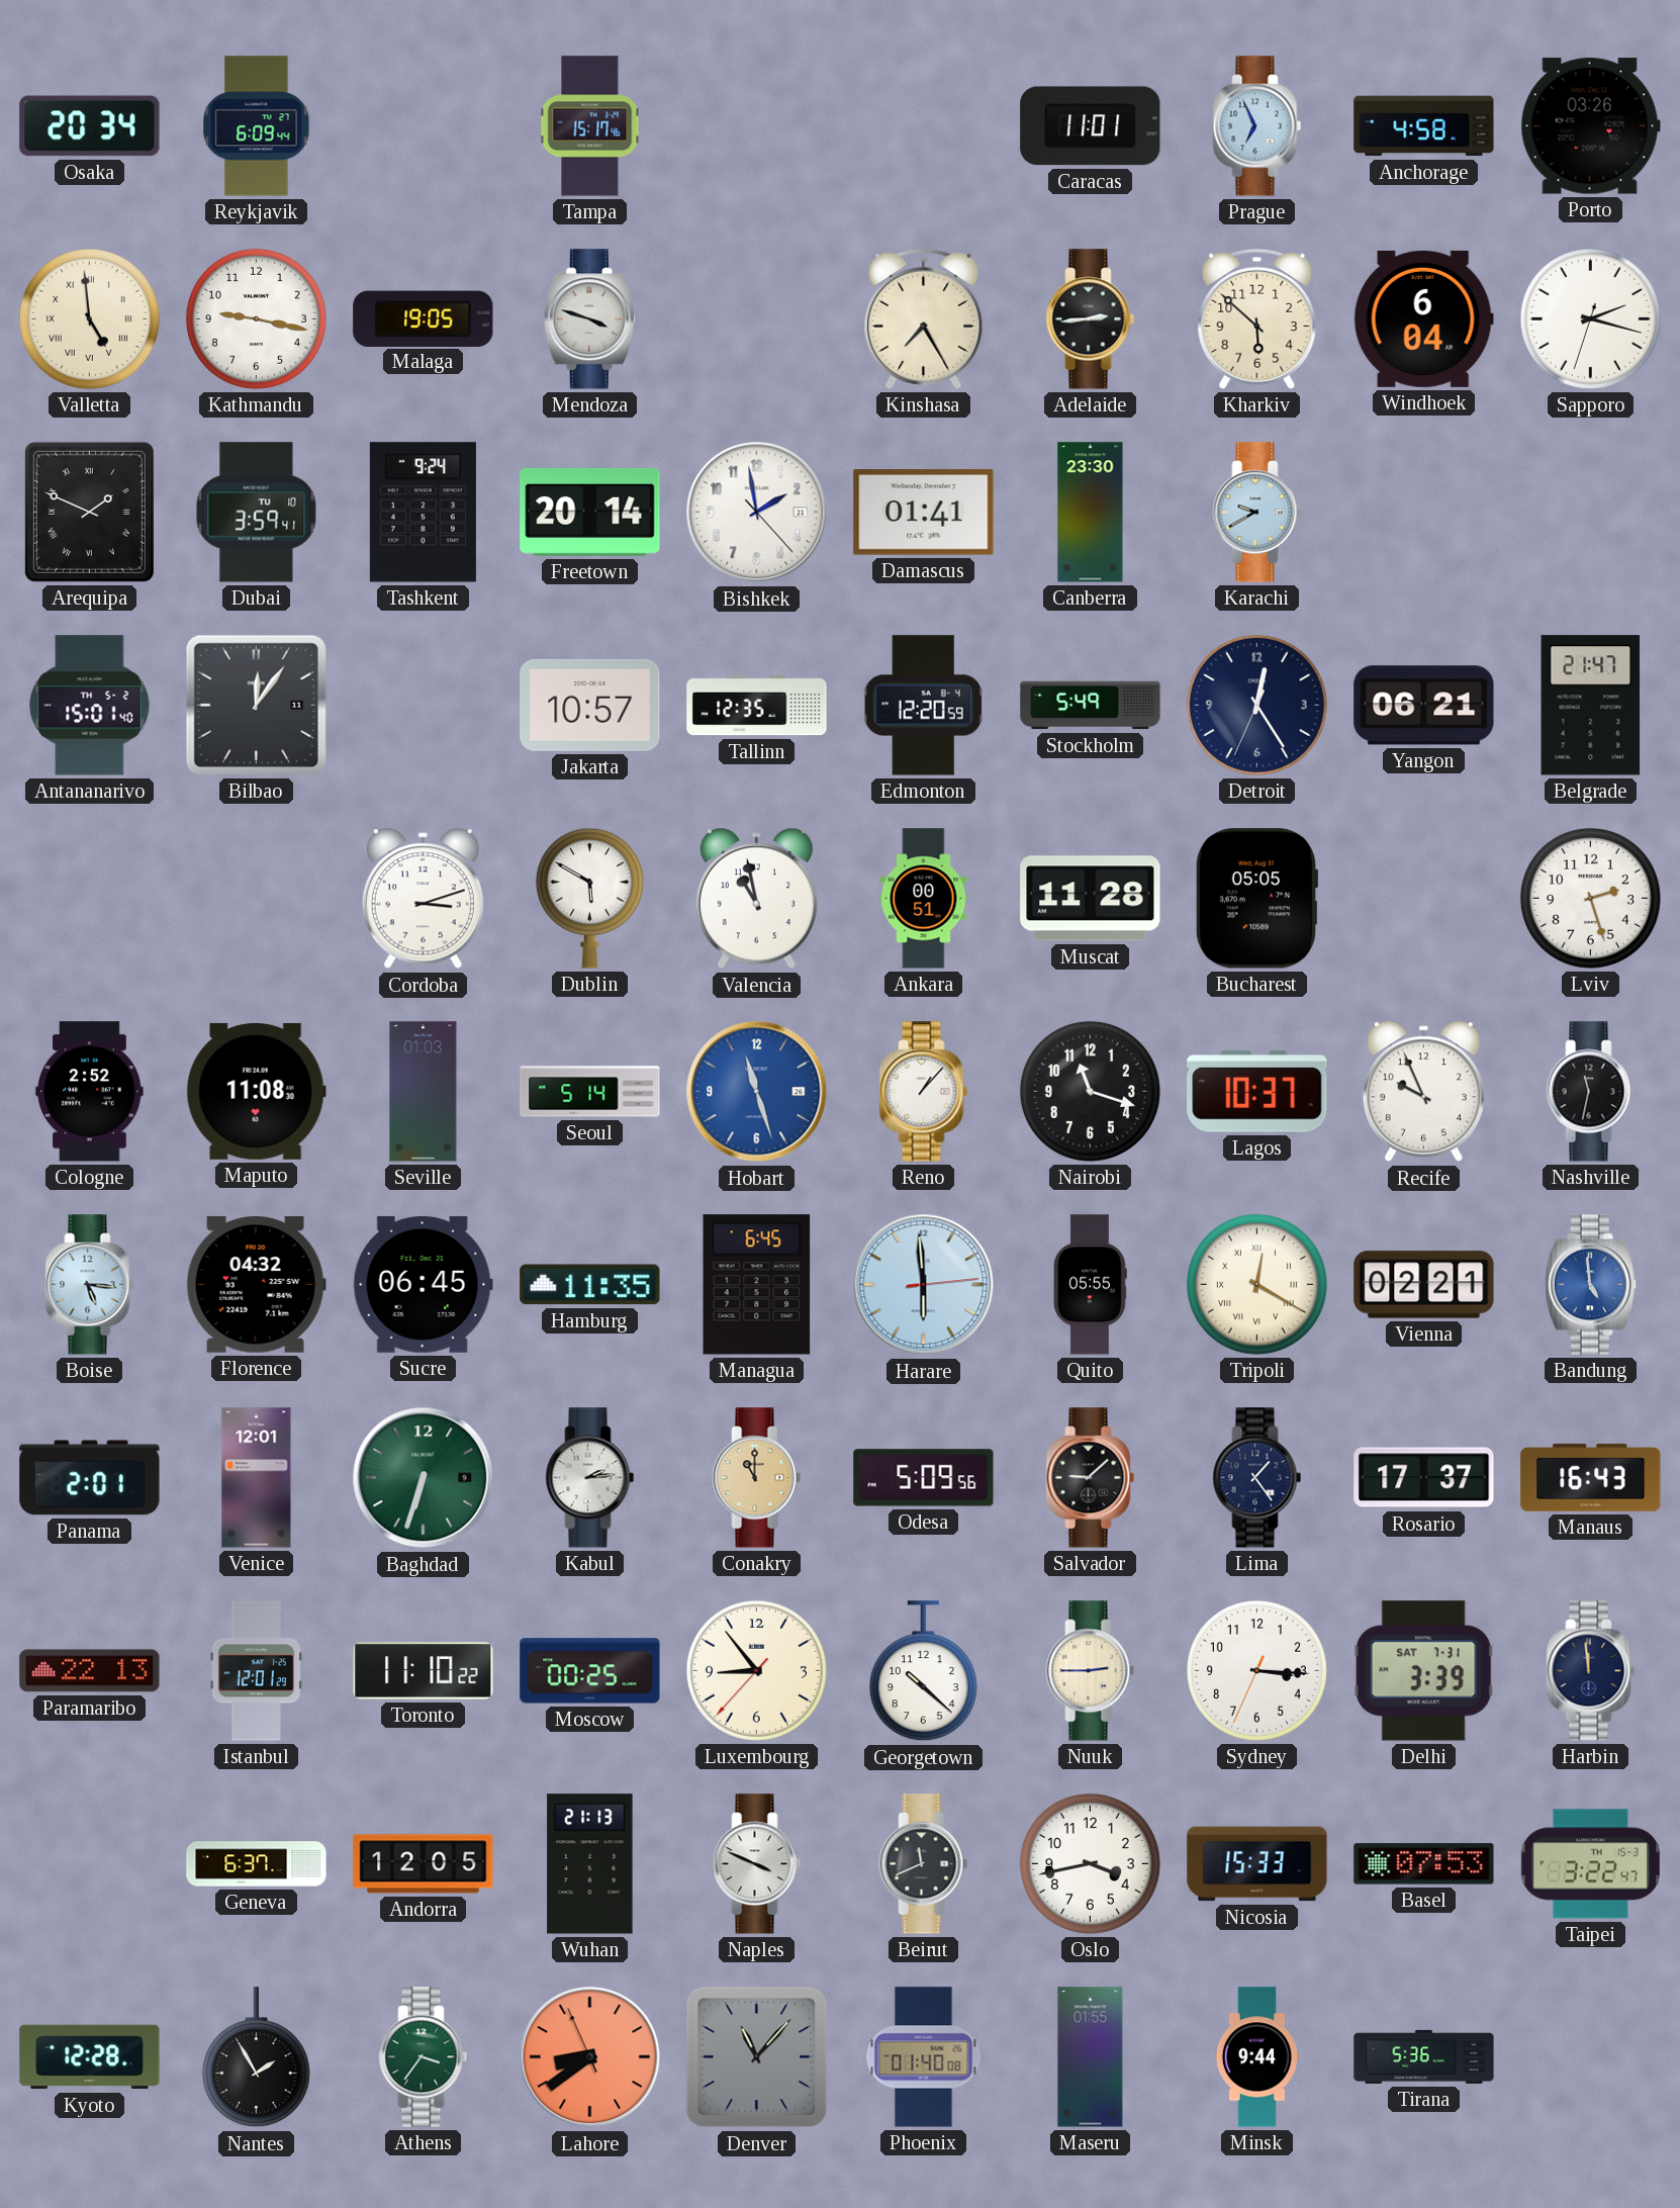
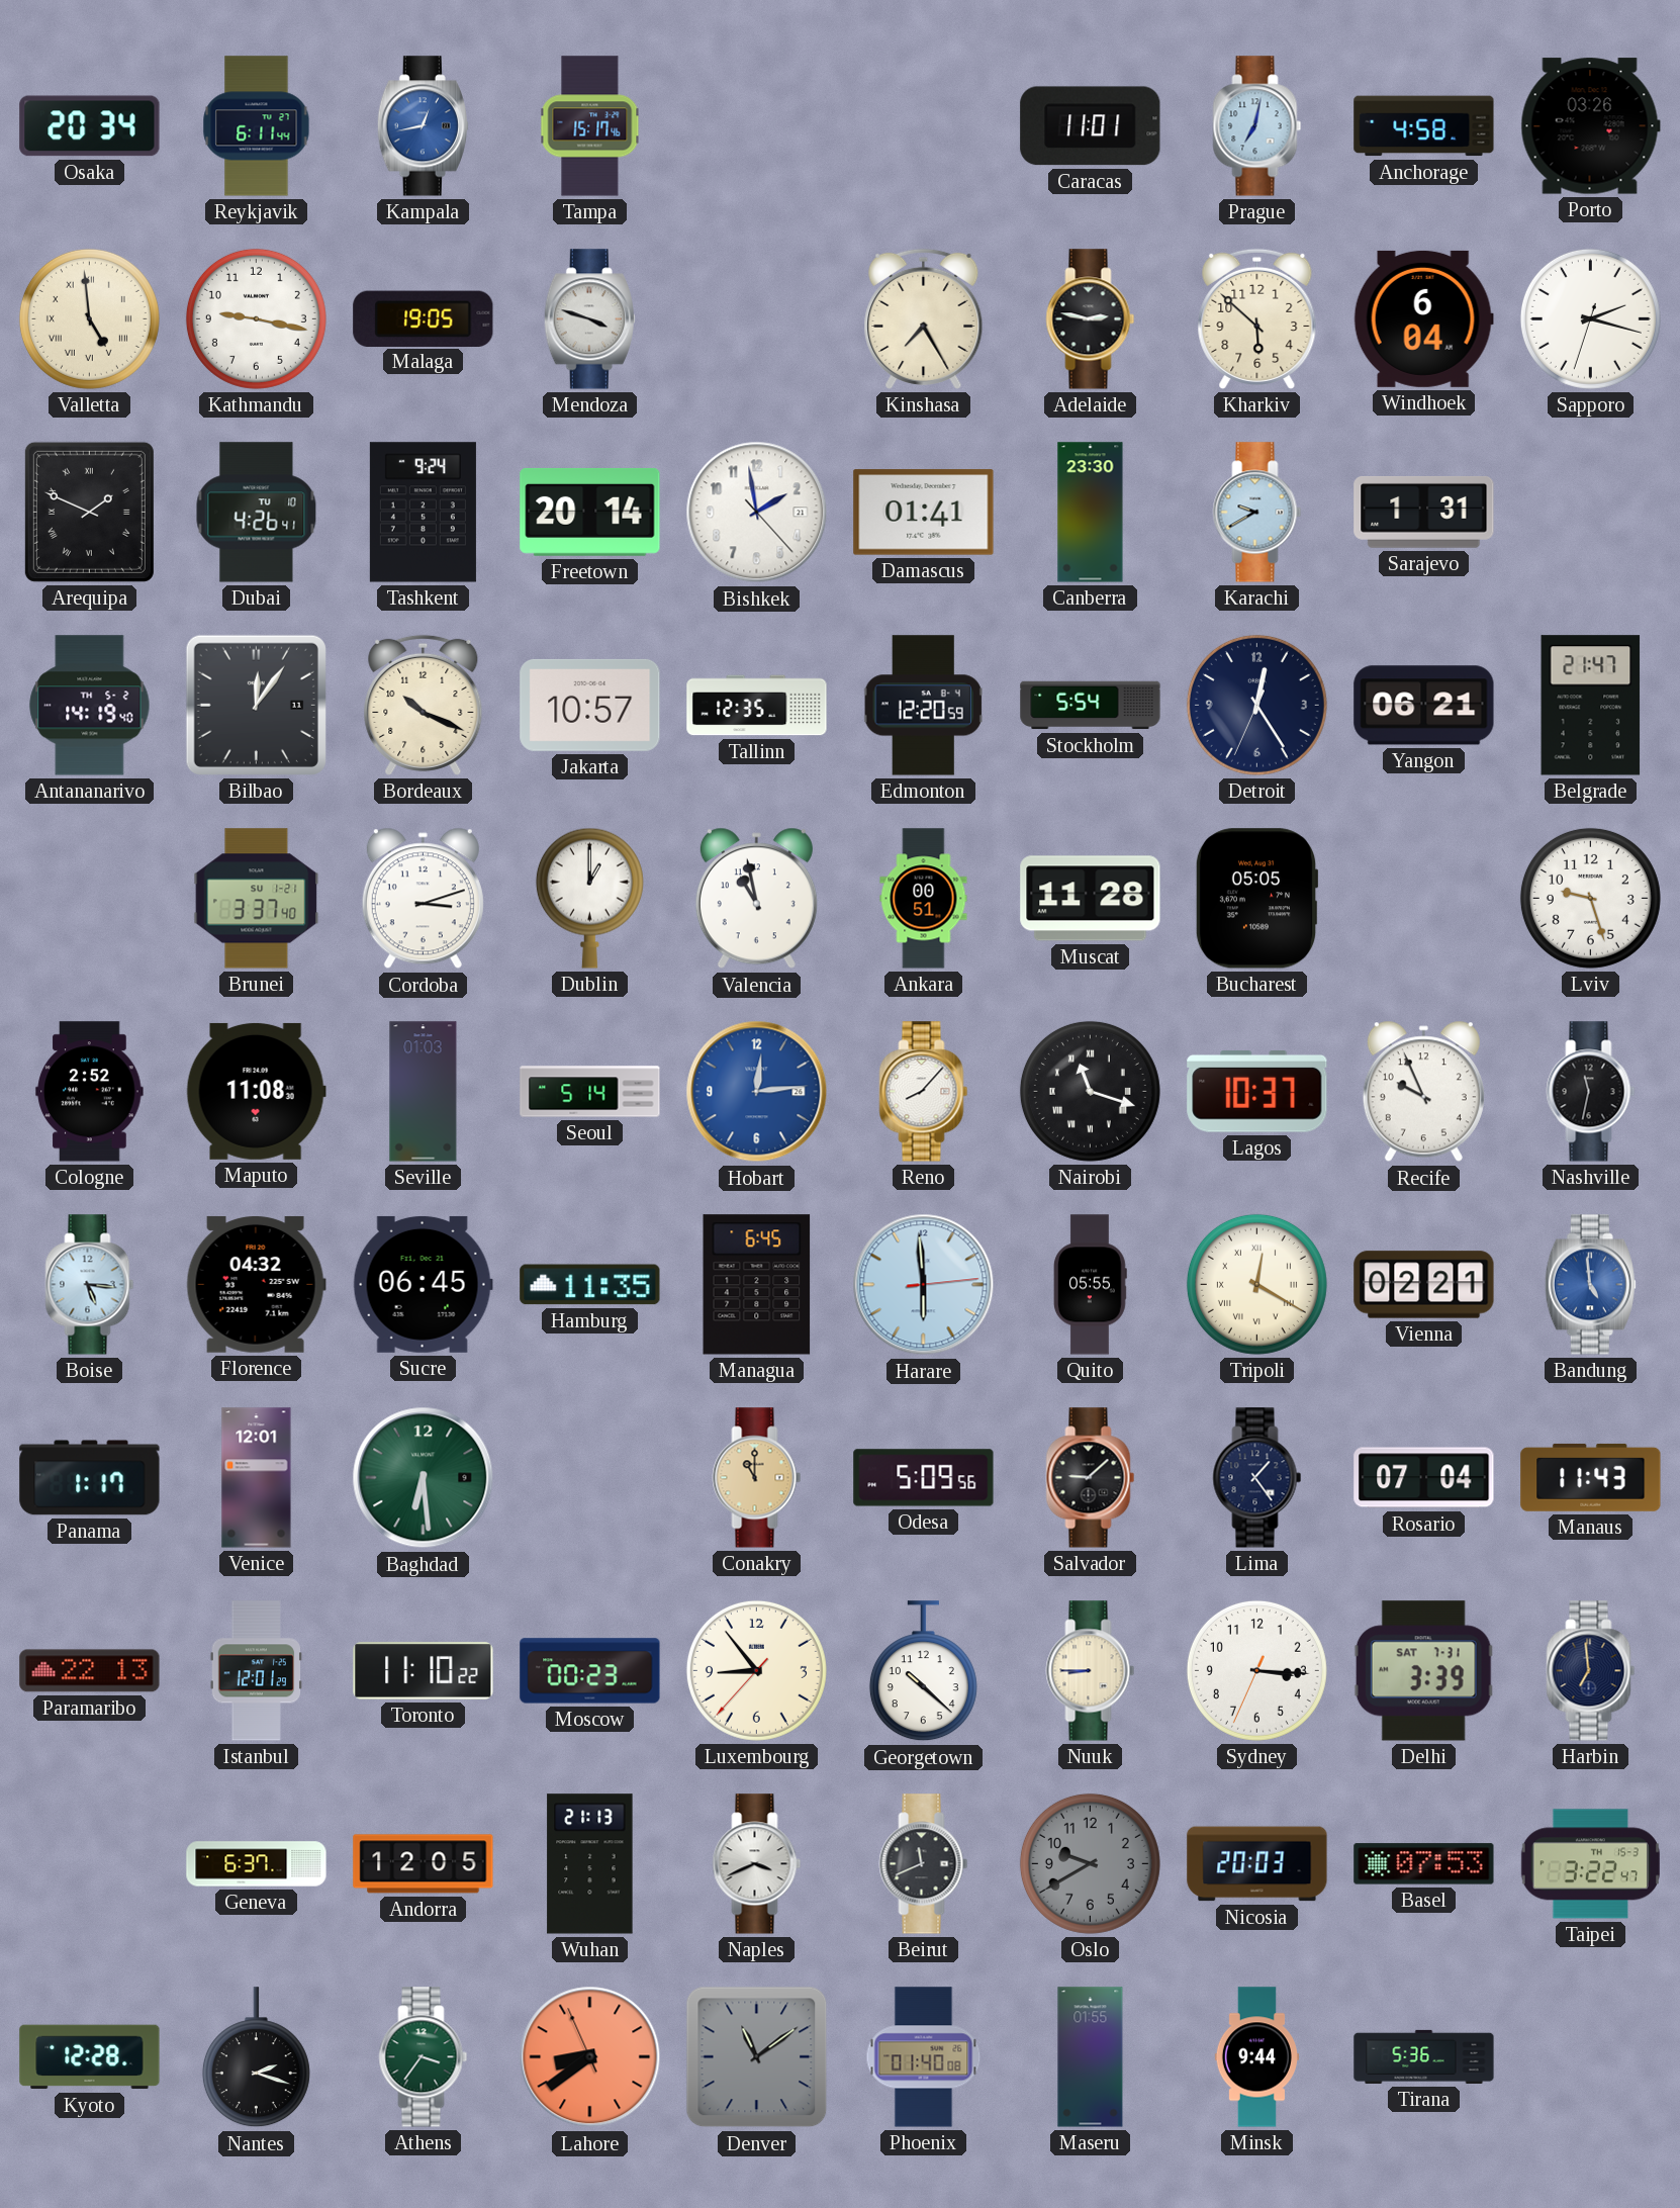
Reykjavik: 6:09 -> 6:11 (257, 126)
Kampala: none -> 12:43 (423, 126)
Prague: 6:56 -> 7:02 (1257, 126)
Adelaide: 2:44 -> 2:47 (1091, 319)
Dubai: 3:59 -> 4:26 (257, 513)
Sarajevo: none -> 1:31 (1424, 512)
Antananarivo: 15:01 -> 14:19 (90, 706)
Bordeaux: none -> 10:19 (424, 705)
Stockholm: 5:49 -> 5:54 (1091, 706)
Brunei: none -> 3:37 (257, 899)
Dublin: 5:50 -> 1:00 (589, 898)
Lviv: 2:27 -> 9:27 (1590, 898)
Hobart: 11:27 -> 12:14 (757, 1092)
Reno: 1:07 -> 8:07 (924, 1092)
Nairobi numerals: Arabic -> Roman (1090, 1091)
Panama: 2:01 -> 1:17 (90, 1478)
Baghdad: 6:33 -> 6:29 (424, 1478)
Kabul: 2:14 -> none (590, 1478)
Rosario: 17:37 -> 07:04 (1424, 1478)
Manaus: 16:43 -> 11:43 (1591, 1477)
Moscow: 00:25 -> 00:23 (590, 1671)
Nuuk: 2:45 -> 8:45 (1091, 1671)
Harbin: 11:59 -> 6:59 (1591, 1671)
Naples: 3:49 -> 3:41 (757, 1864)
Oslo: 3:43 -> 9:40 (1090, 1863)
Oslo dial: white -> grey (1090, 1863)
Nicosia: 15:33 -> 20:03 (1257, 1864)
Nantes: 1:55 -> 2:18 (256, 2057)
Denver: 11:07 -> 11:09 (757, 2057)
